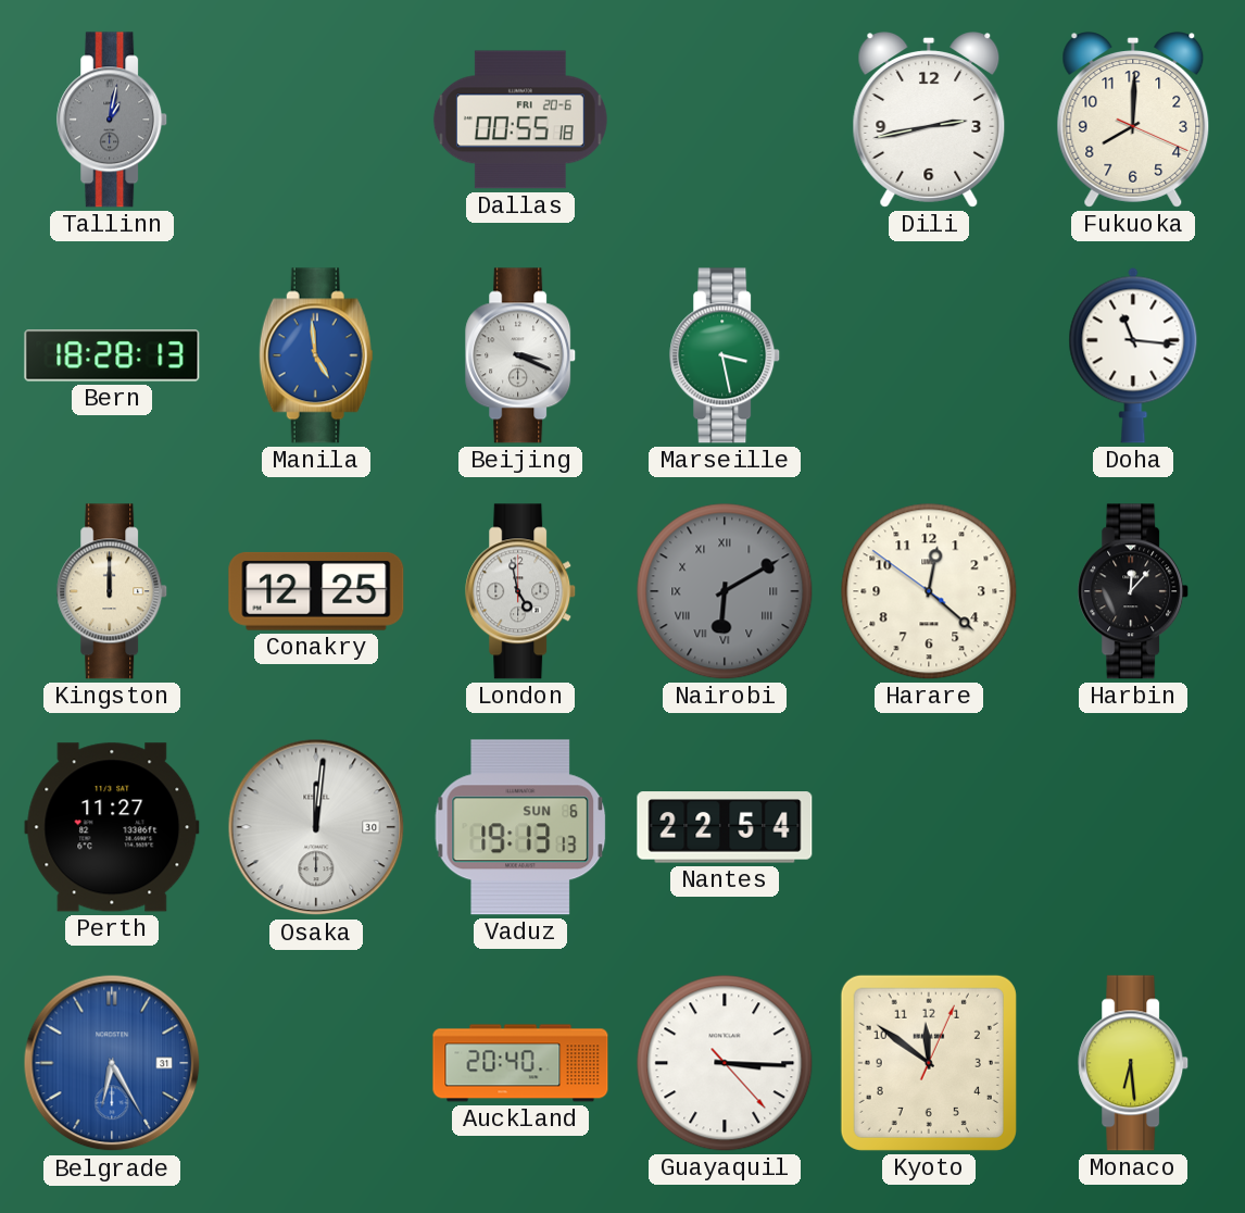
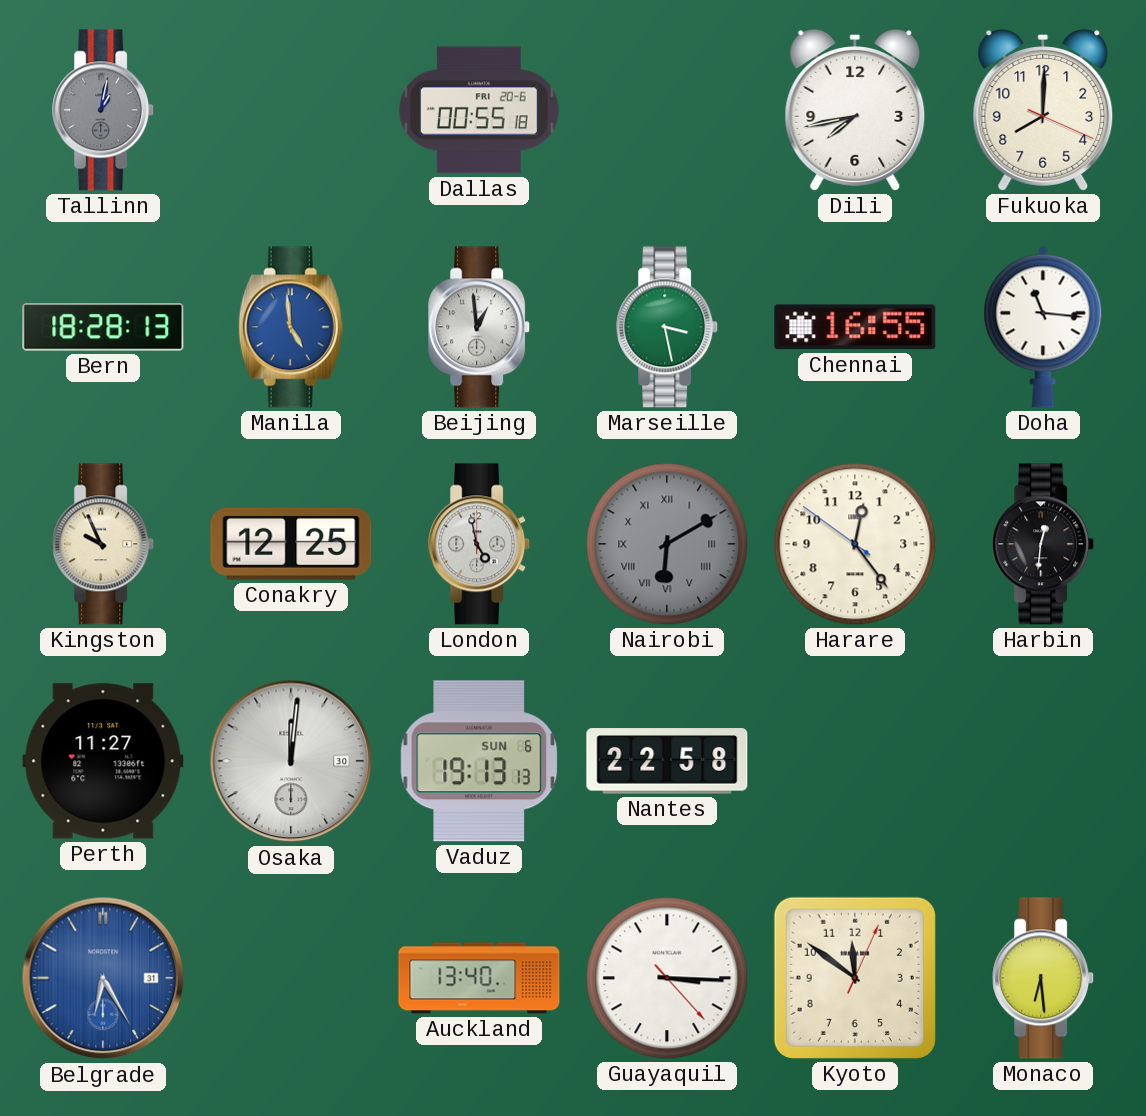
Dili: 2:43 -> 7:43 (855, 111)
Beijing: 3:19 -> 12:59 (480, 327)
Chennai: none -> 16:55 (855, 327)
Kingston: 12:00 -> 9:56 (104, 544)
Harare: 12:21 -> 12:23 (855, 544)
Harbin: 12:07 -> 12:31 (1044, 544)
Nantes: 22:54 -> 22:58 (667, 761)
Auckland: 20:40 -> 13:40 (479, 978)
